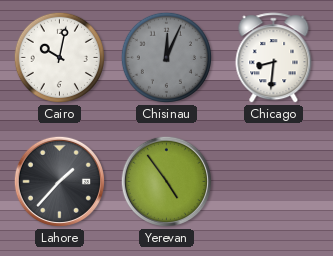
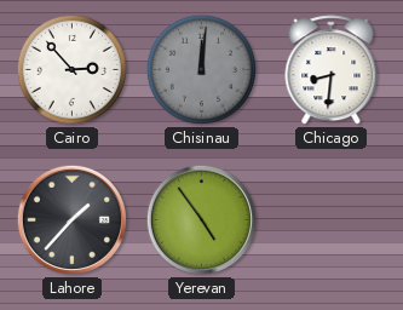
Cairo: 10:02 -> 2:53 (71, 69)
Chisinau: 12:04 -> 12:01 (201, 69)
